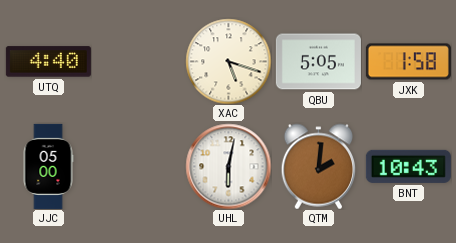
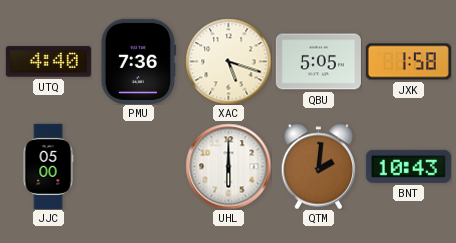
PMU: none -> 7:36 (138, 61)
UHL: 6:02 -> 6:00 (228, 166)
